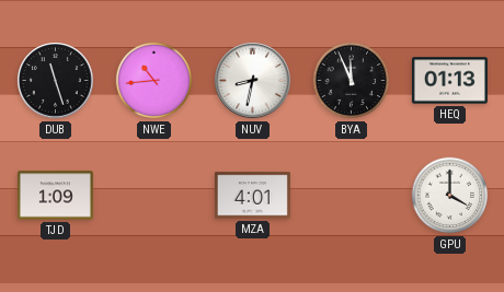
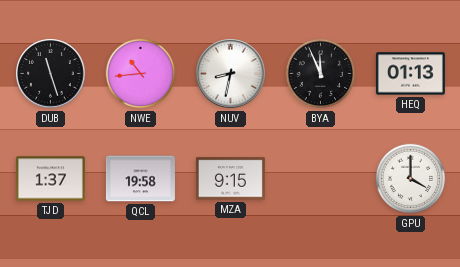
TJD: 1:09 -> 1:37 (50, 179)
QCL: none -> 19:58 (140, 179)
MZA: 4:01 -> 9:15 (230, 179)
